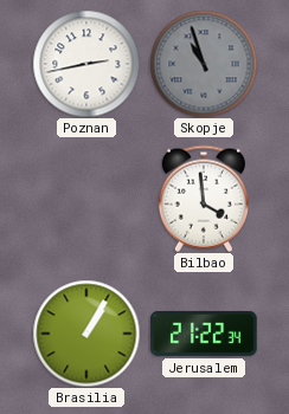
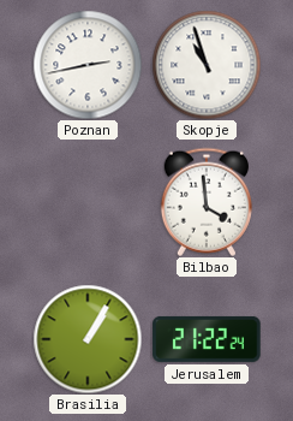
Skopje dial: grey -> white (207, 65)
Jerusalem: 21:22:34 -> 21:22:24 (207, 339)
